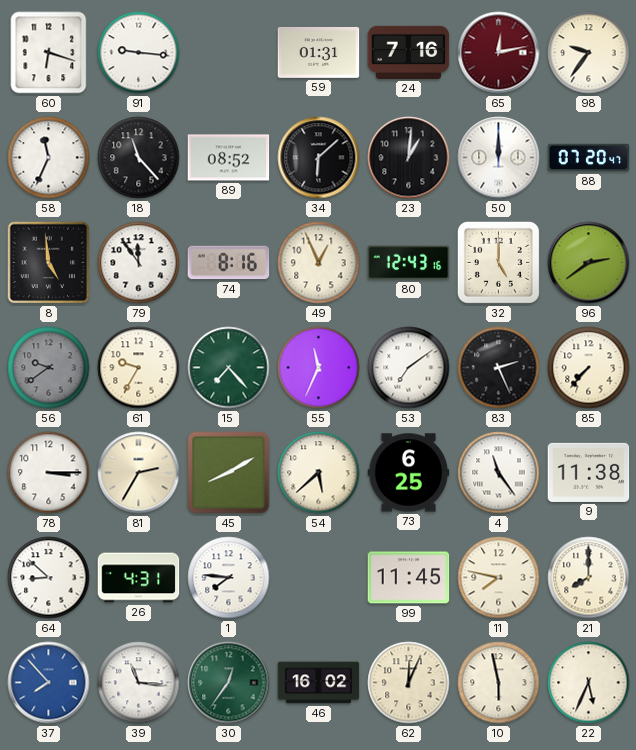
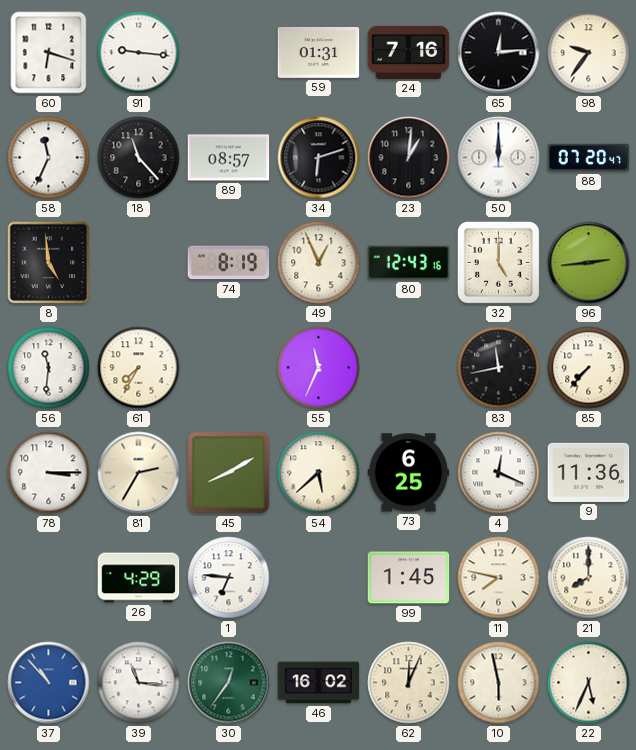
65: 12:13 -> 12:14 (499, 53)
65 dial: burgundy -> black (499, 53)
89: 08:52 -> 08:57 (229, 158)
34: 6:08 -> 6:12 (319, 158)
79: 11:54 -> none (139, 263)
74: 8:16 -> 8:19 (229, 263)
96: 2:39 -> 2:44 (589, 263)
56: 9:39 -> 11:31 (49, 368)
56 dial: grey -> white (49, 368)
61: 9:35 -> 7:35 (139, 368)
15: 7:23 -> none (229, 368)
53: 7:09 -> none (409, 368)
83: 2:26 -> 11:43 (499, 368)
4: 11:24 -> 12:19 (499, 473)
9: 11:38 -> 11:36 (589, 472)
64: 8:52 -> none (49, 578)
26: 4:31 -> 4:29 (139, 578)
1: 7:46 -> 6:46 (229, 578)
99: 11:45 -> 1:45 (409, 578)
37: 7:53 -> 10:53 (49, 683)
